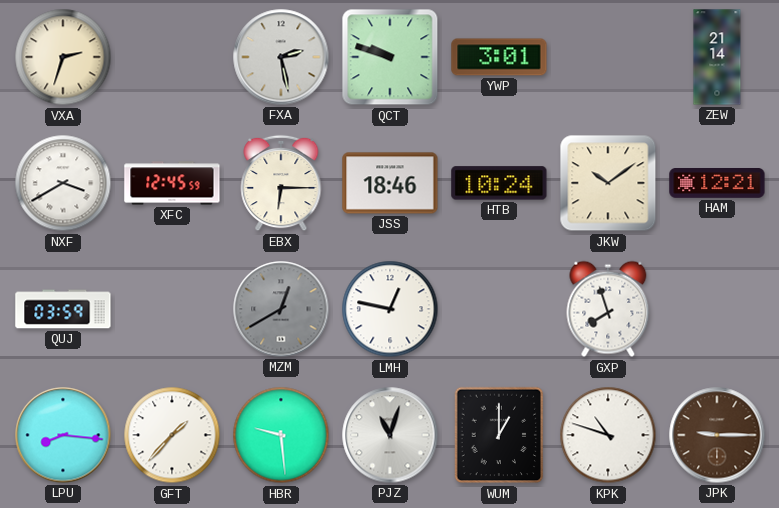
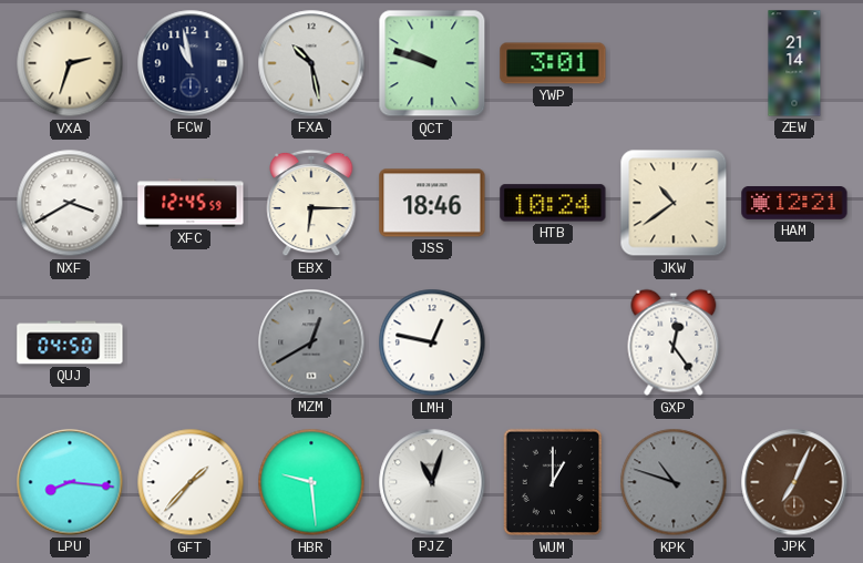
FCW: none -> 10:58 (191, 63)
FXA: 2:28 -> 10:28 (311, 63)
JKW: 10:09 -> 10:39 (674, 203)
QUJ: 03:59 -> 04:50 (70, 342)
GXP: 7:57 -> 12:24 (674, 342)
KPK dial: white -> grey (674, 482)
JPK: 9:15 -> 7:04 (794, 482)
